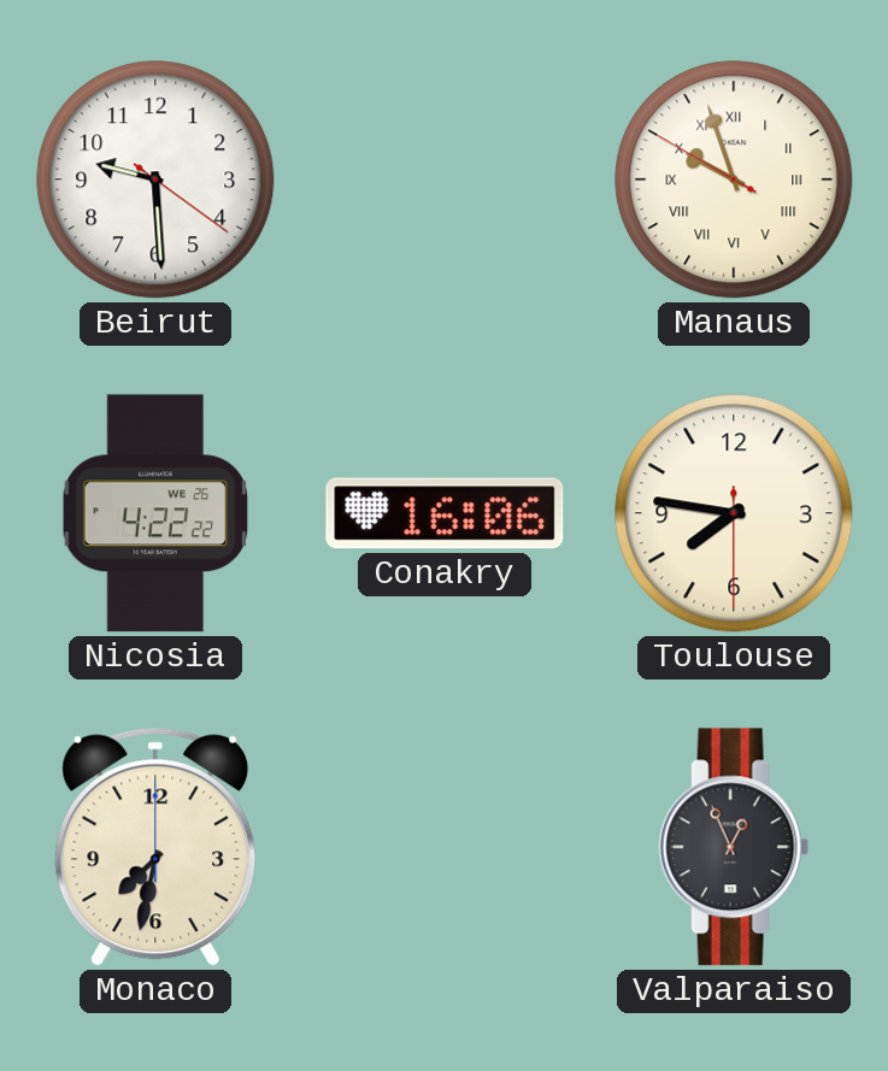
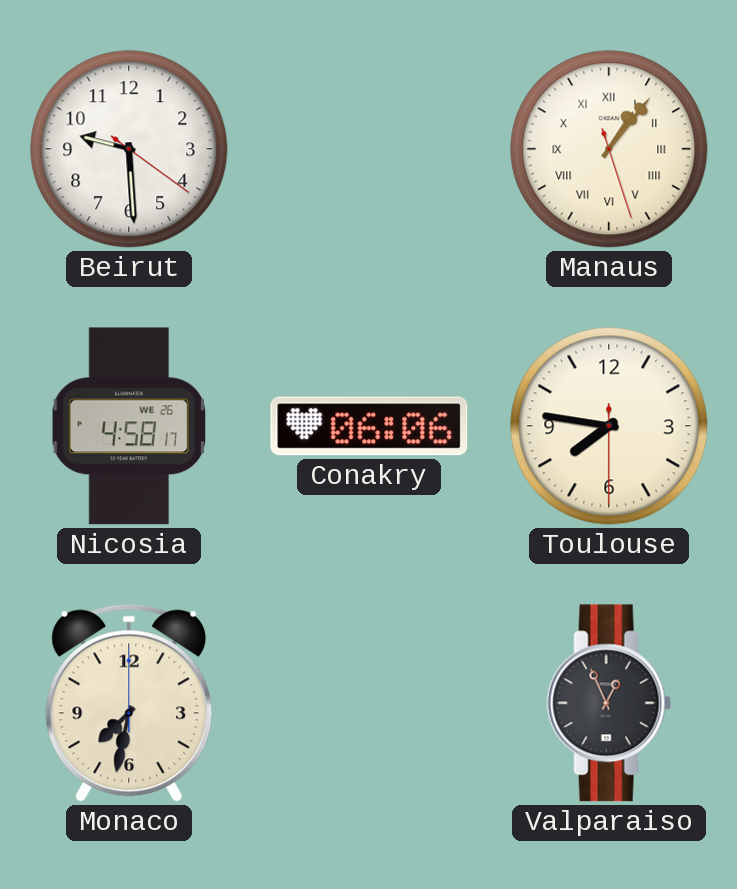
Manaus: 9:56 -> 1:06 (609, 149)
Nicosia: 4:22 -> 4:58 (129, 426)
Conakry: 16:06 -> 06:06 (369, 426)
